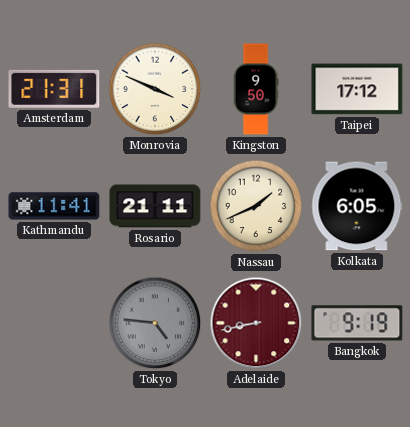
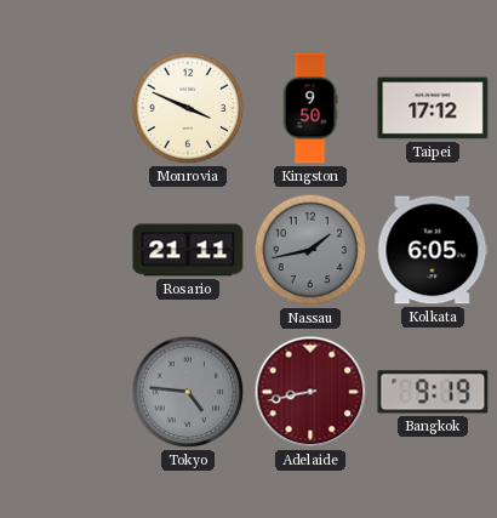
Amsterdam: 21:31 -> none (54, 89)
Kathmandu: 11:41 -> none (54, 206)
Nassau: 1:41 -> 1:43 (310, 250)
Nassau dial: cream -> grey (310, 250)
